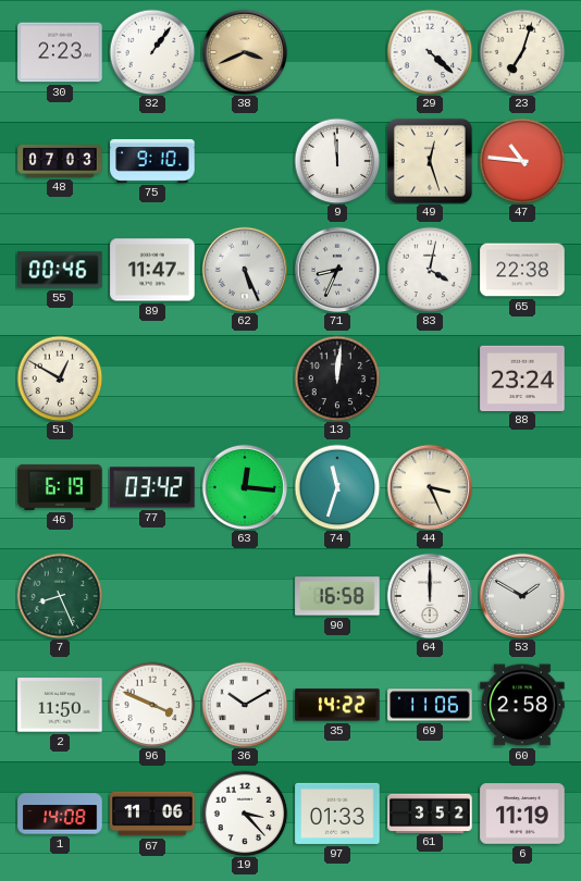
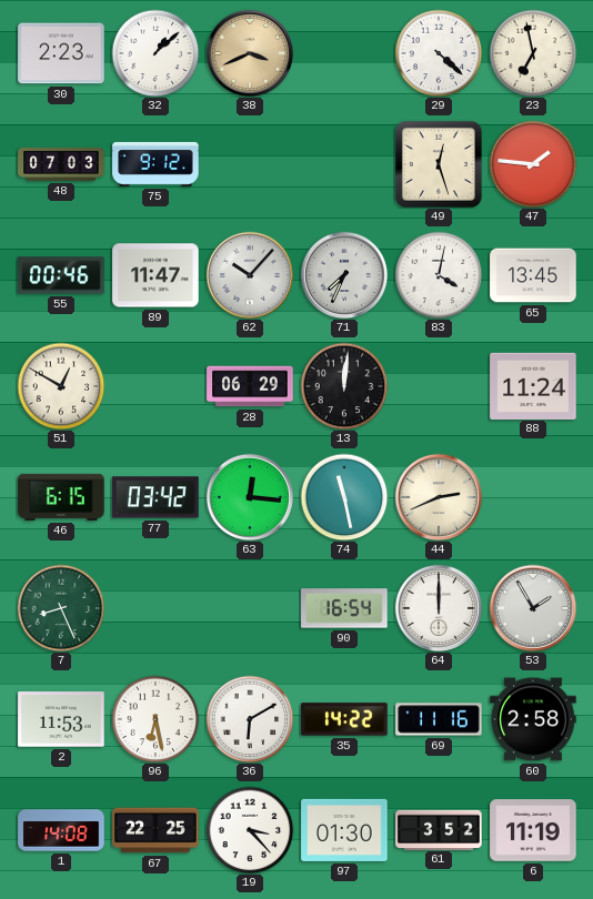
32: 1:06 -> 1:08 (155, 53)
23: 7:03 -> 6:58 (533, 53)
75: 9:10 -> 9:12 (155, 164)
9: 11:59 -> none (337, 161)
47: 10:46 -> 1:46 (533, 164)
62: 5:26 -> 10:07 (250, 275)
71: 8:34 -> 7:34 (344, 275)
65: 22:38 -> 13:45 (533, 275)
28: none -> 06:29 (250, 386)
88: 23:24 -> 11:24 (533, 385)
46: 6:19 -> 6:15 (61, 497)
74: 11:33 -> 11:28 (344, 497)
44: 3:26 -> 2:41 (439, 497)
90: 16:58 -> 16:54 (344, 608)
53: 1:50 -> 1:55 (533, 608)
2: 11:50 -> 11:53 (61, 719)
96: 3:49 -> 6:28 (155, 719)
36: 10:10 -> 6:10 (250, 719)
69: 11:06 -> 11:16 (439, 719)
67: 11:06 -> 22:25 (155, 830)
97: 01:33 -> 01:30 (344, 830)
